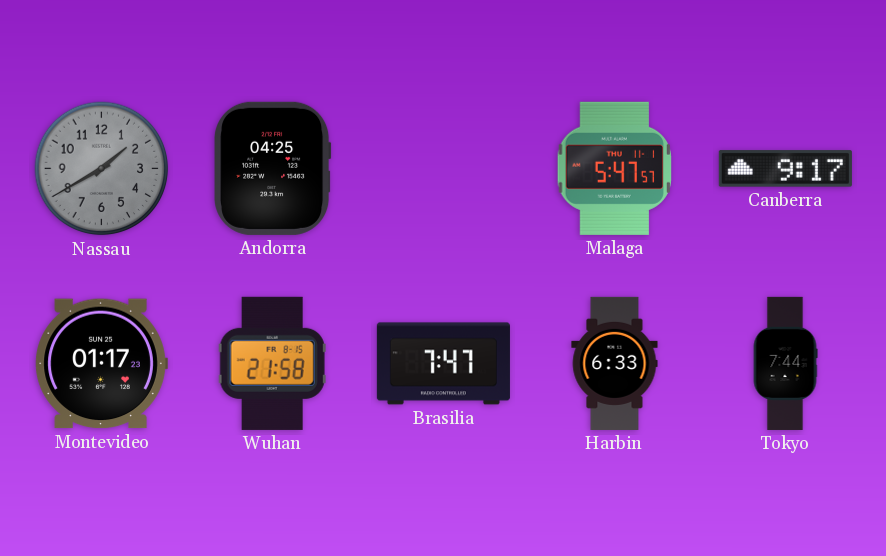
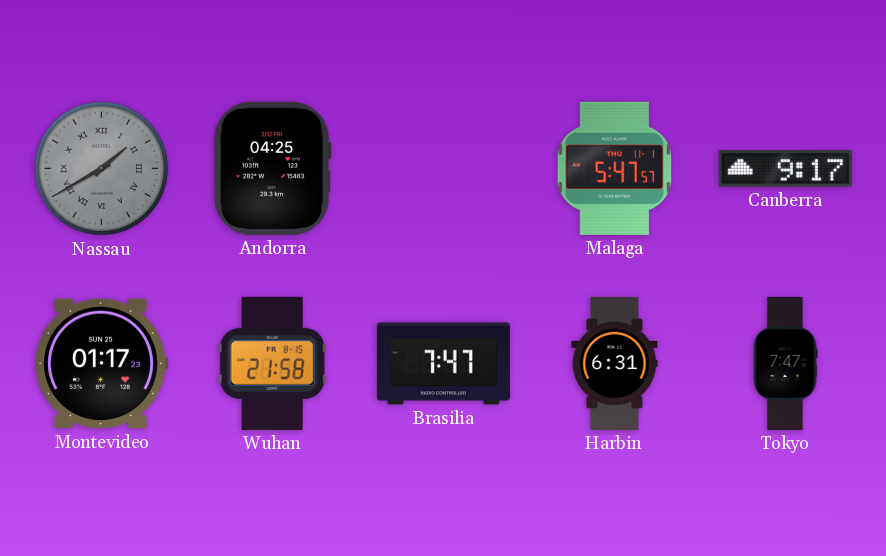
Nassau numerals: Arabic -> Roman (102, 169)
Harbin: 6:33 -> 6:31 (615, 363)
Tokyo: 7:44 -> 7:47 (785, 363)
